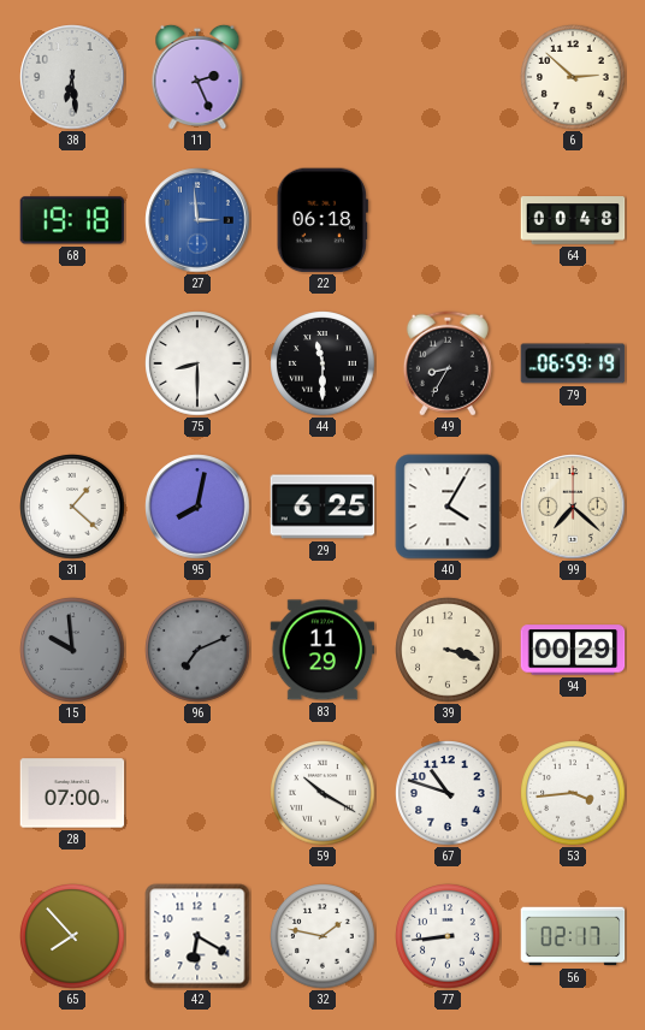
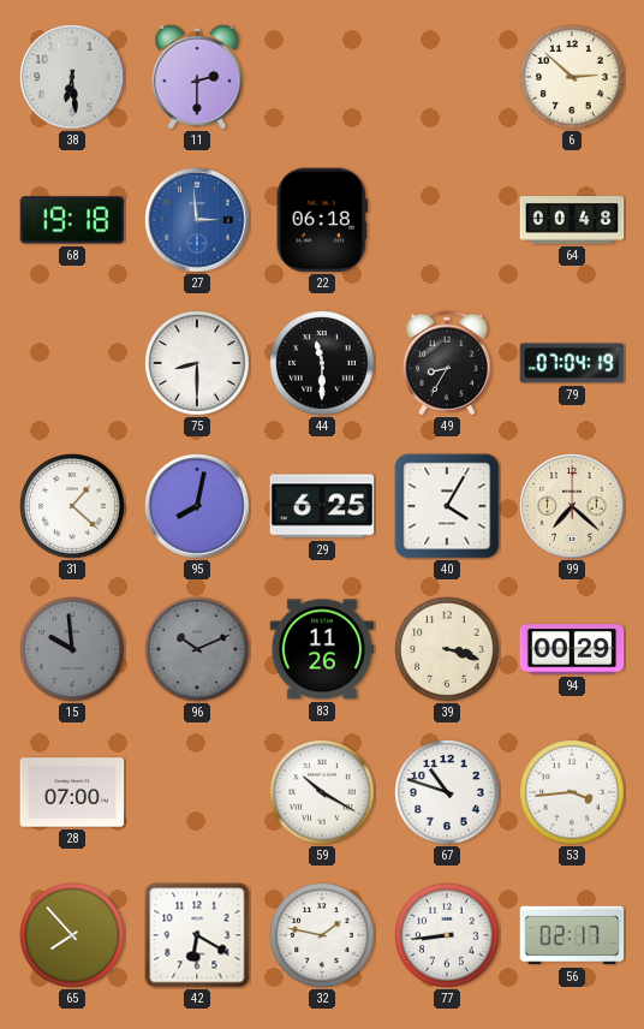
11: 2:26 -> 2:30 (197, 76)
79: 06:59 -> 07:04 (572, 363)
96: 7:11 -> 10:11 (197, 649)
83: 11:29 -> 11:26 (322, 649)
